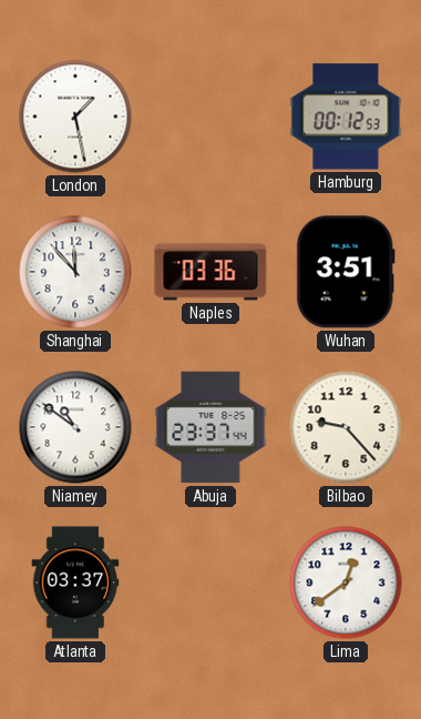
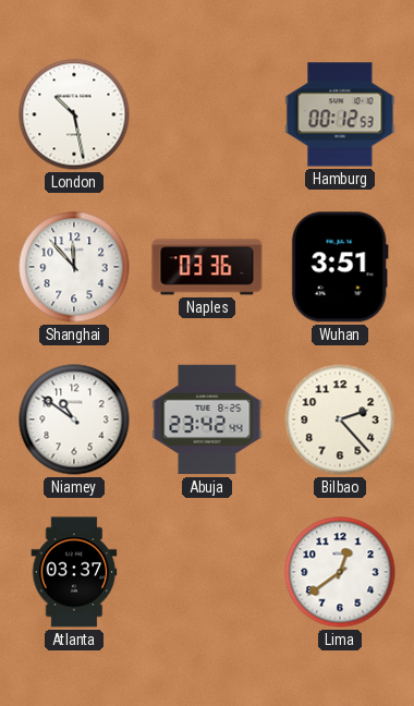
London: 1:28 -> 10:28 (74, 114)
Abuja: 23:37 -> 23:42 (207, 419)
Bilbao: 9:23 -> 2:23 (340, 419)
